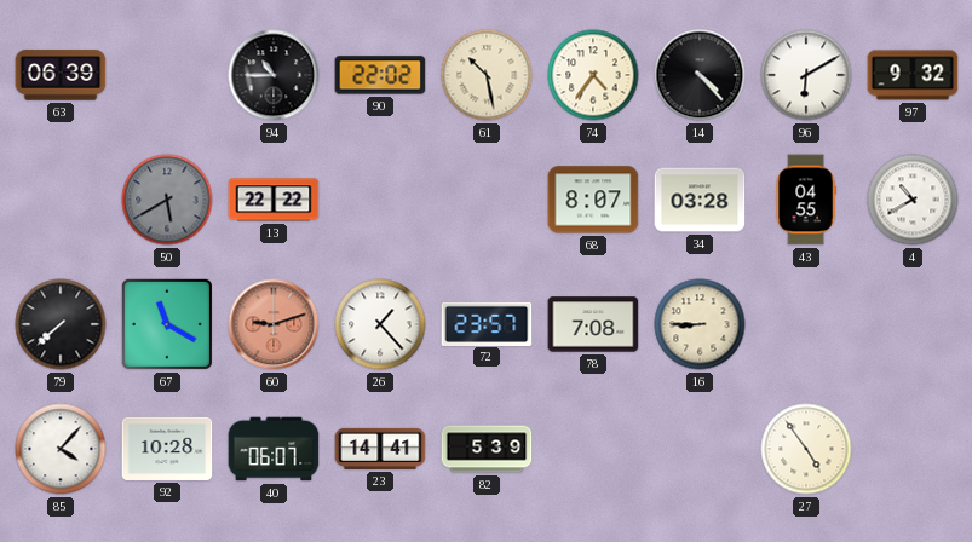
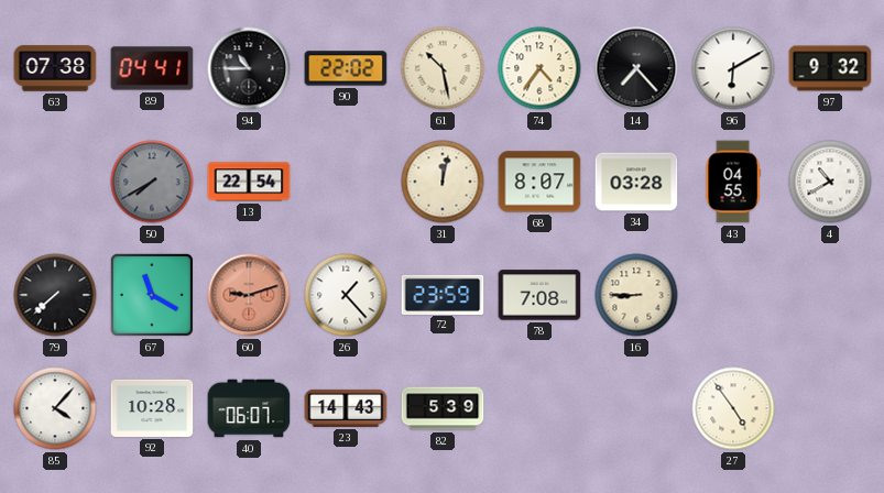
63: 06:39 -> 07:38 (55, 68)
89: none -> 04:41 (152, 68)
14: 4:23 -> 7:23 (636, 68)
50: 5:40 -> 7:40 (152, 182)
13: 22:22 -> 22:54 (249, 182)
31: none -> 12:02 (443, 182)
72: 23:57 -> 23:59 (443, 294)
23: 14:41 -> 14:43 (346, 408)
